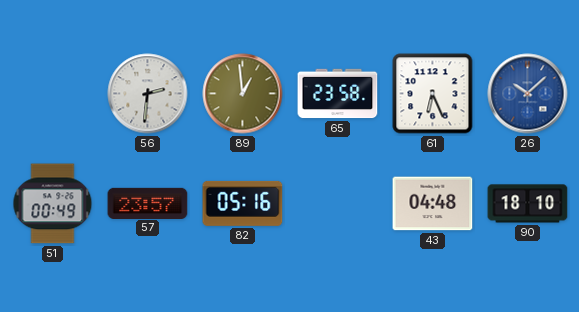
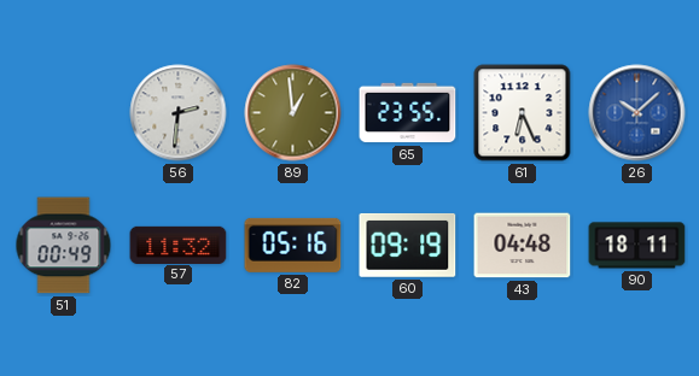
65: 23:58 -> 23:55 (408, 113)
57: 23:57 -> 11:32 (179, 245)
60: none -> 09:19 (408, 245)
90: 18:10 -> 18:11 (637, 246)
